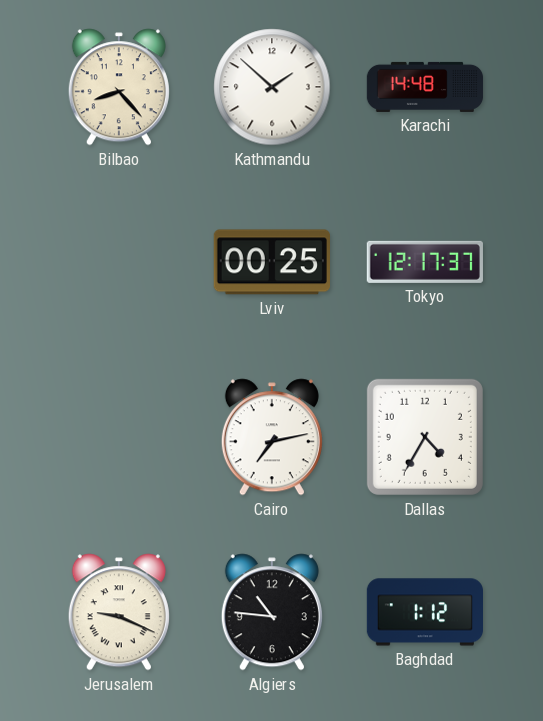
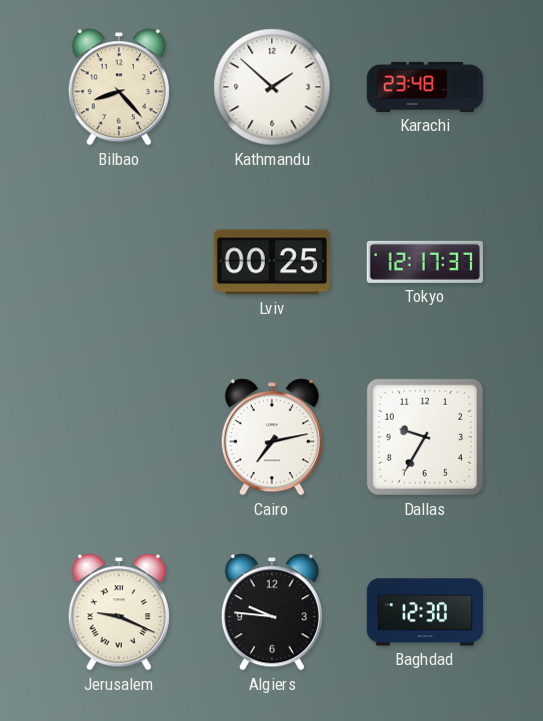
Karachi: 14:48 -> 23:48 (425, 87)
Dallas: 4:35 -> 9:35 (425, 437)
Algiers: 10:46 -> 9:46 (272, 612)
Baghdad: 1:12 -> 12:30 (424, 612)
